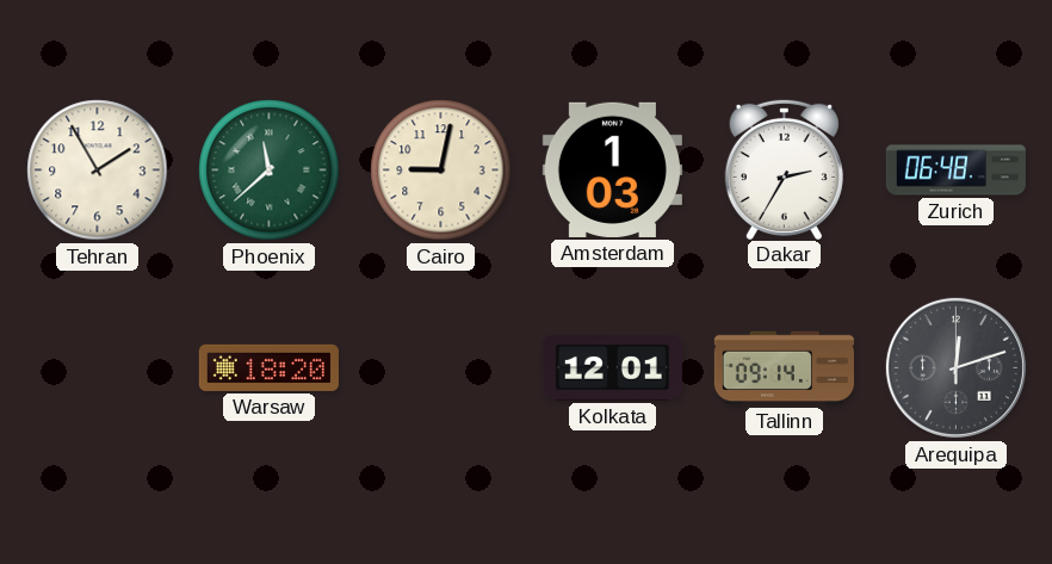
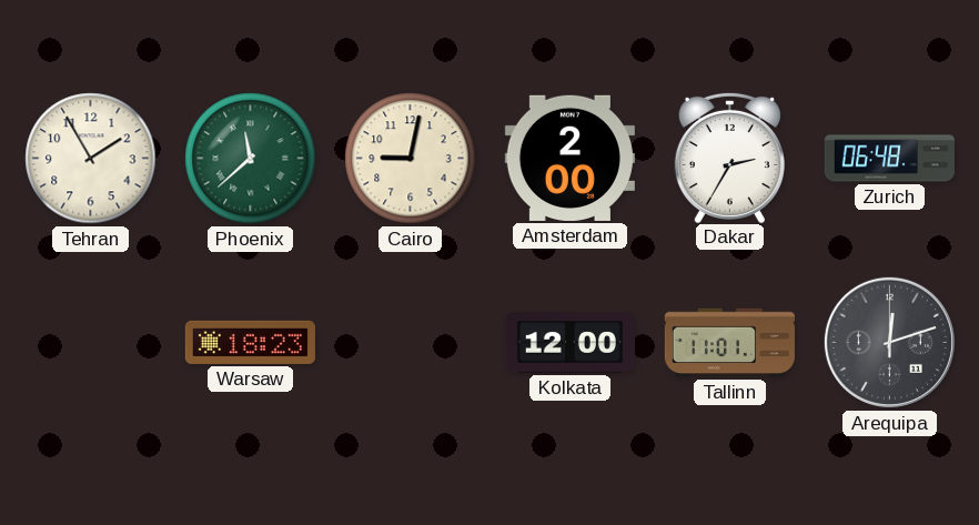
Amsterdam: 1:03 -> 2:00 (569, 158)
Warsaw: 18:20 -> 18:23 (250, 342)
Kolkata: 12:01 -> 12:00 (569, 343)
Tallinn: 09:14 -> 11:01 (729, 343)
